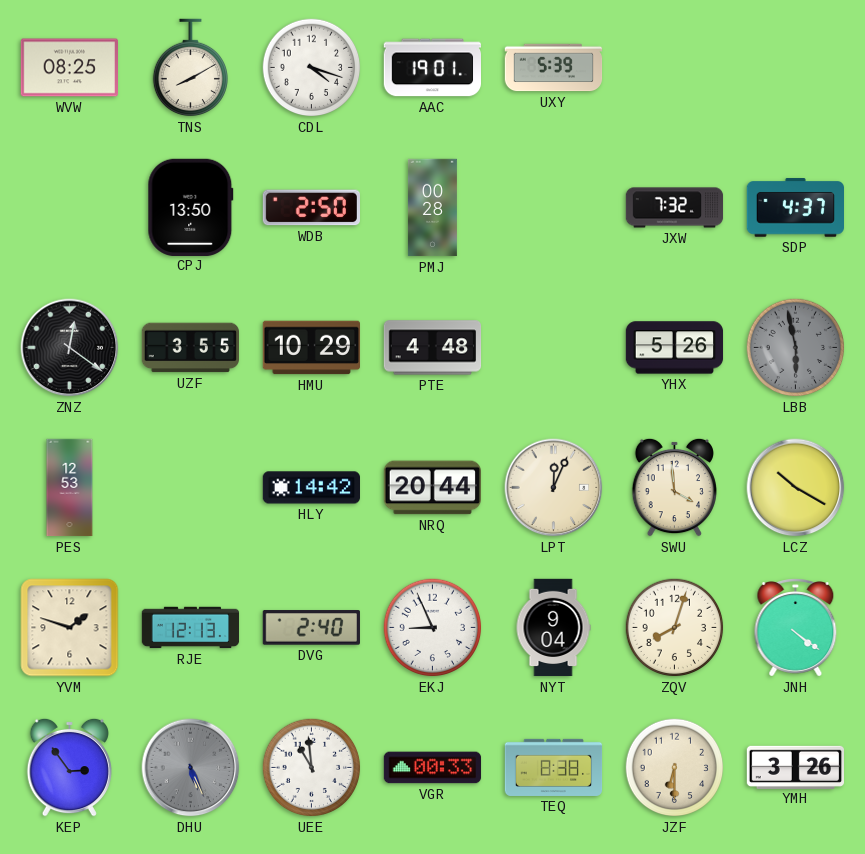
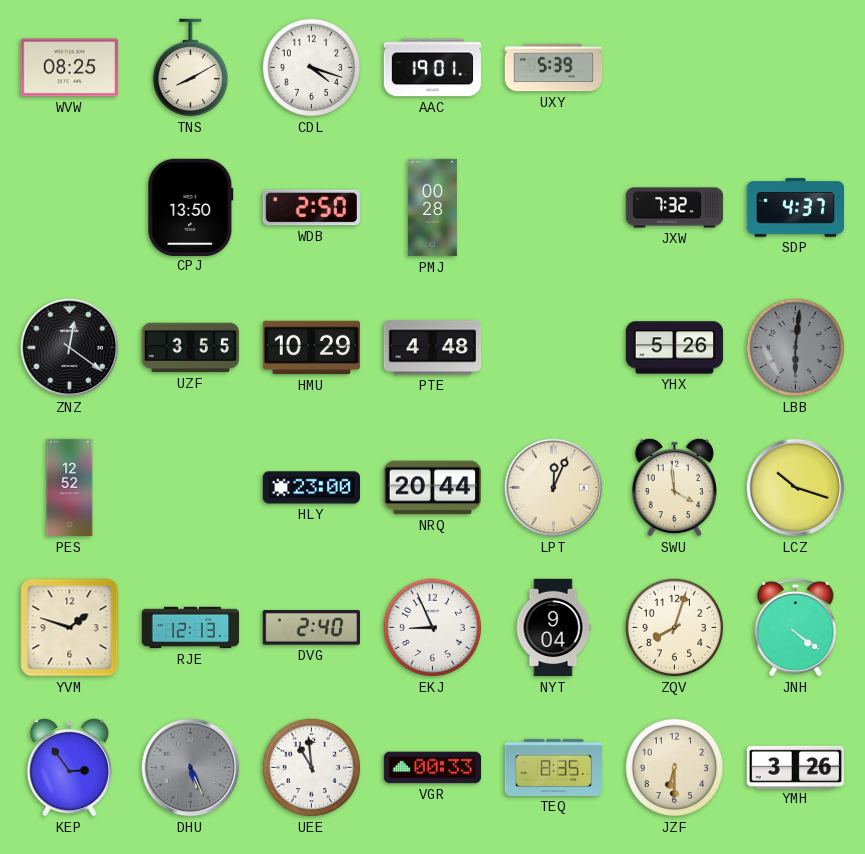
LBB: 5:58 -> 6:01 (796, 348)
PES: 12:53 -> 12:52 (70, 488)
HLY: 14:42 -> 23:00 (311, 488)
LCZ: 10:20 -> 10:18 (796, 488)
TEQ: 8:38 -> 8:35 (554, 767)
